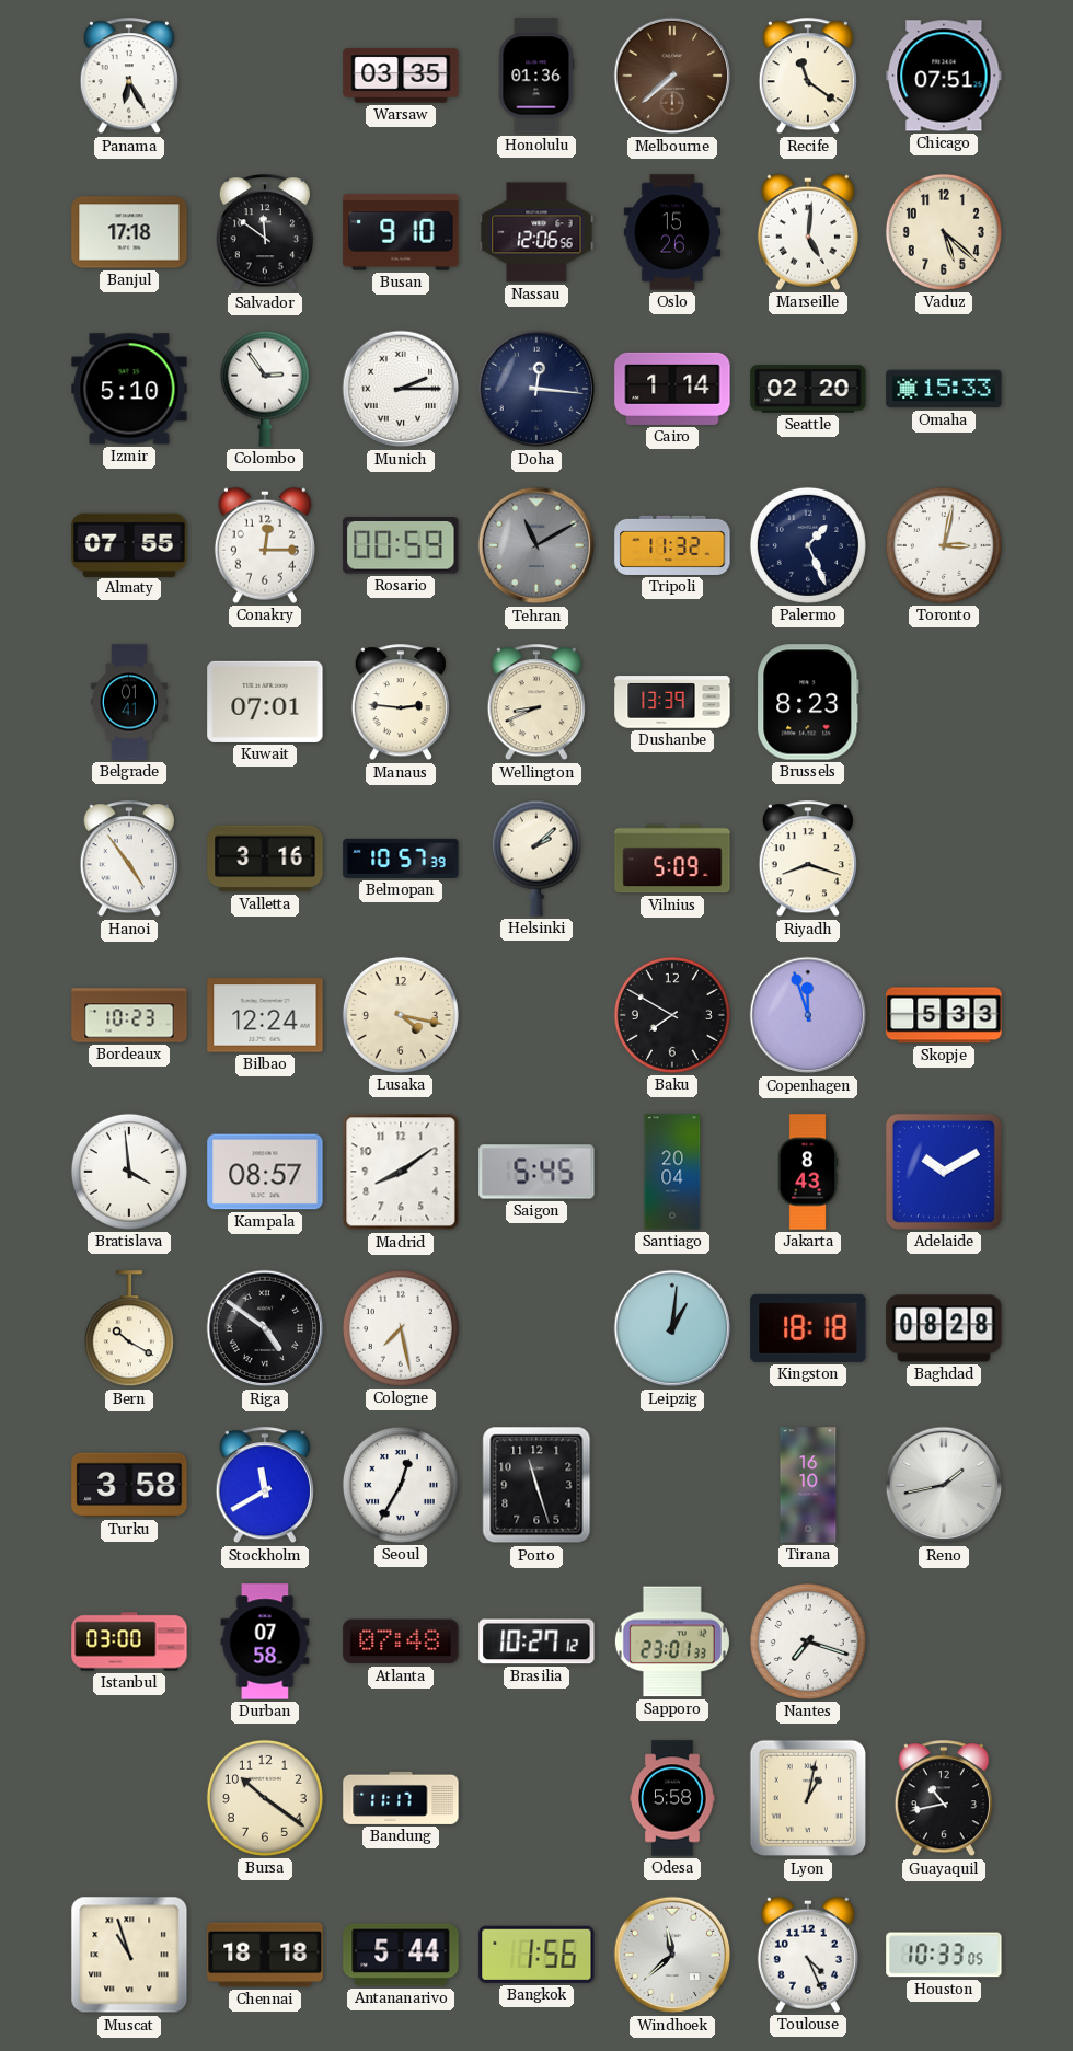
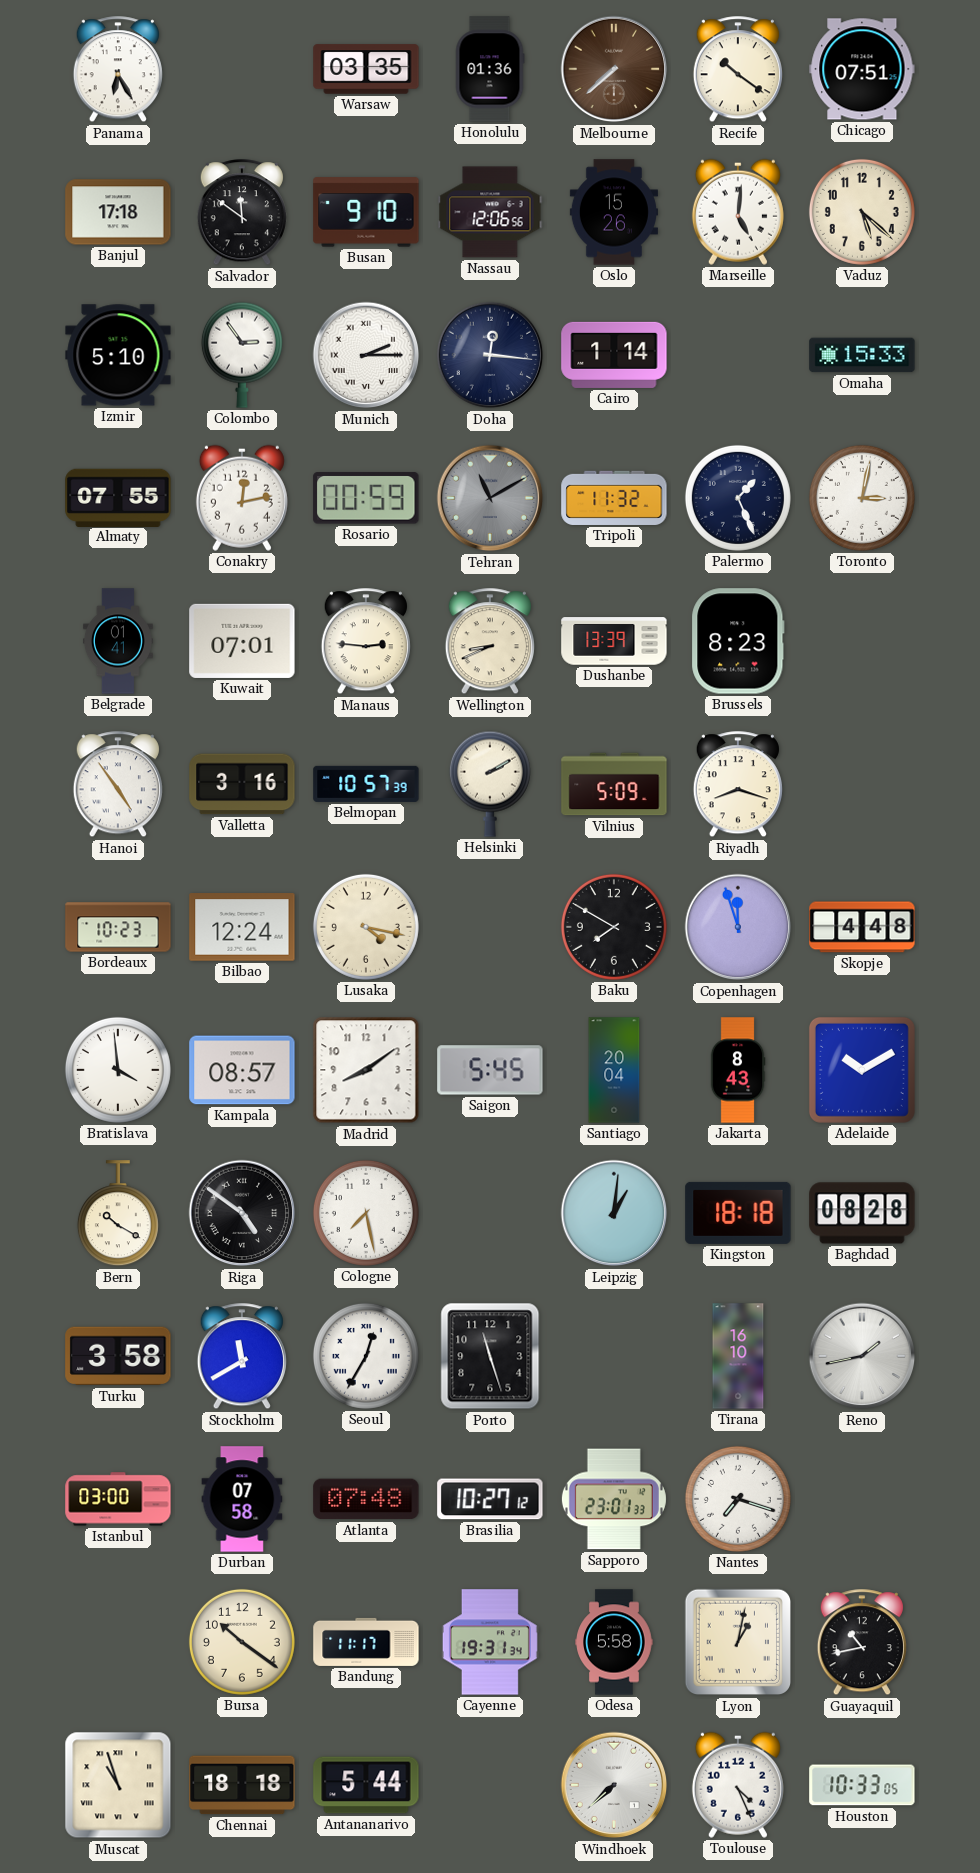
Recife: 11:21 -> 10:21 (738, 70)
Seattle: 02:20 -> none (808, 389)
Conakry: 12:15 -> 12:13 (242, 498)
Helsinki: 2:08 -> 2:10 (490, 784)
Skopje: 5:33 -> 4:48 (862, 927)
Cayenne: none -> 19:31 (490, 1642)
Bangkok: 1:56 -> none (536, 1955)
Windhoek: 11:38 -> 7:38 (614, 1785)
